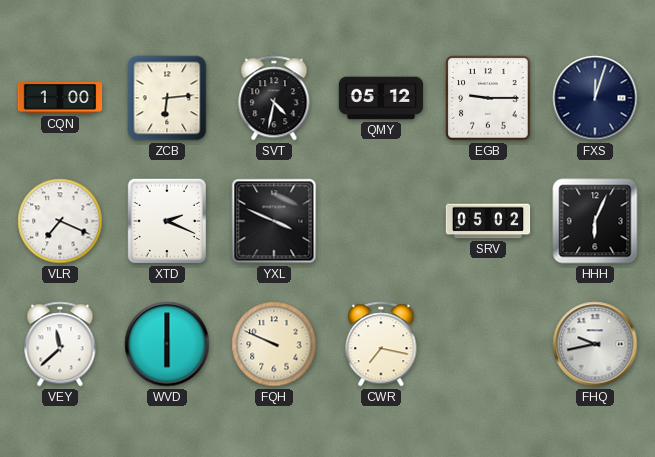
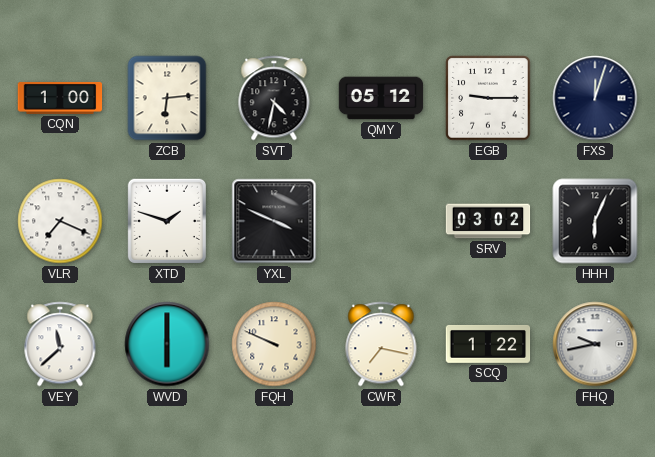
XTD: 2:19 -> 1:48 (167, 221)
SRV: 05:02 -> 03:02 (488, 221)
SCQ: none -> 1:22 (488, 344)
